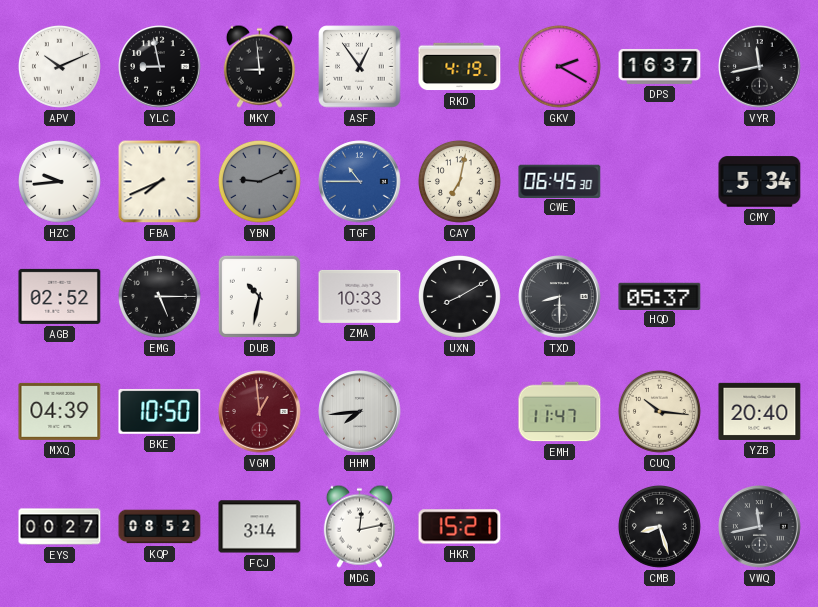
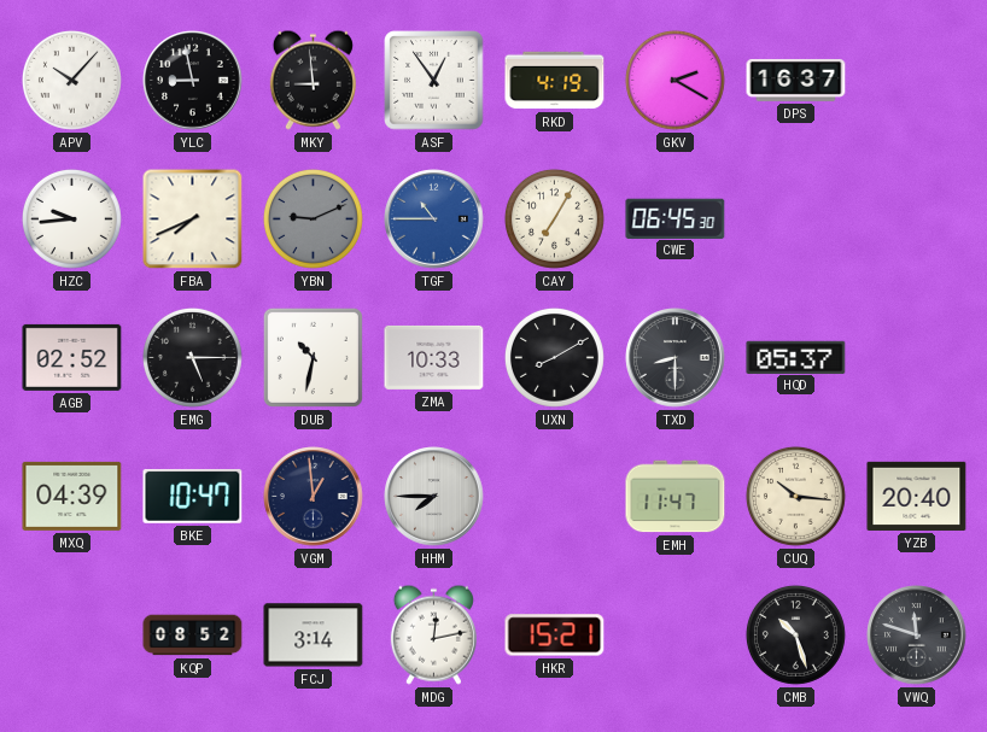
APV: 10:11 -> 10:07 (71, 80)
VYR: 11:43 -> none (760, 67)
CAY: 7:02 -> 7:05 (554, 218)
CMY: 5:34 -> none (760, 182)
BKE: 10:50 -> 10:47 (193, 496)
VGM dial: burgundy -> navy (314, 497)
HHM: 7:44 -> 7:45 (434, 497)
EYS: 00:27 -> none (60, 527)
CMB: 8:27 -> 10:27 (795, 634)
VWQ: 11:43 -> 11:48 (917, 636)
